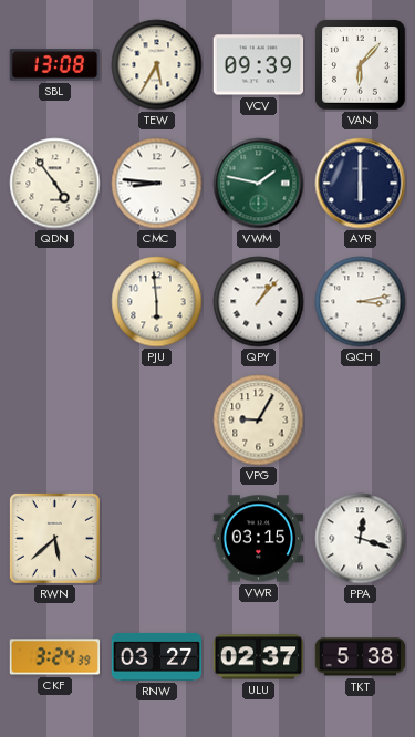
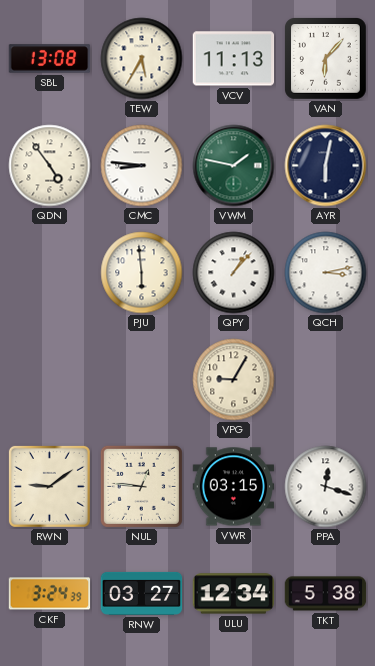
VCV: 09:39 -> 11:13 (234, 59)
AYR: 6:00 -> 6:02 (326, 166)
RWN: 5:38 -> 9:09 (49, 486)
NUL: none -> 12:46 (141, 486)
ULU: 02:37 -> 12:34 (234, 594)
